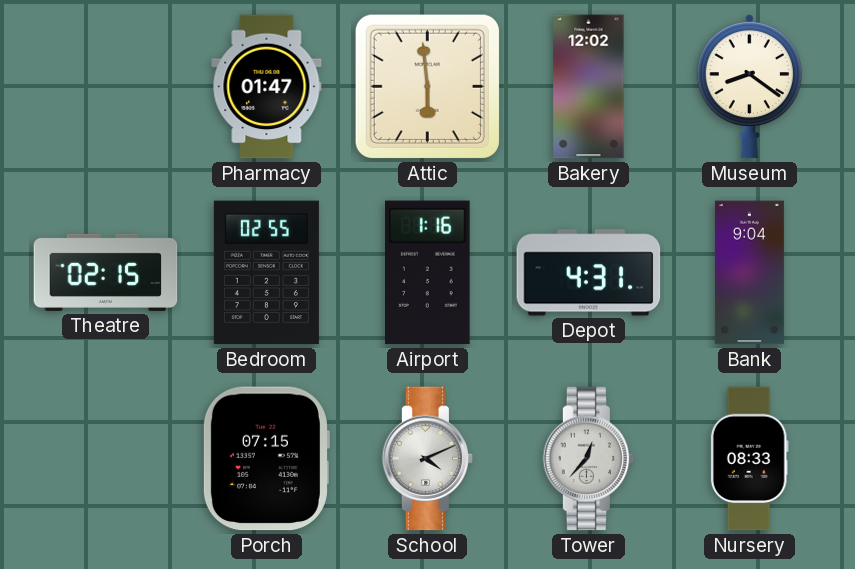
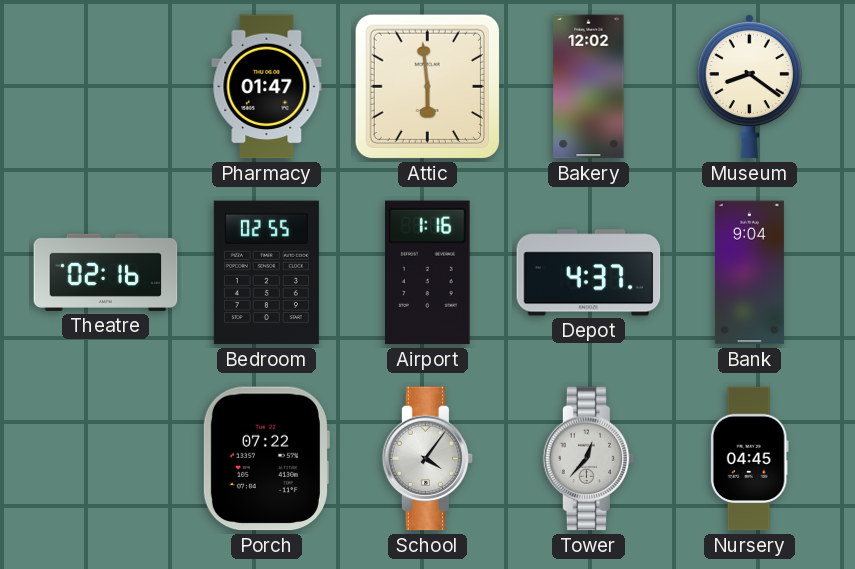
Theatre: 02:15 -> 02:16 (106, 272)
Depot: 4:31 -> 4:37 (589, 273)
Porch: 07:15 -> 07:22 (266, 459)
School: 4:11 -> 4:06 (428, 459)
Nursery: 08:33 -> 04:45 (749, 459)
